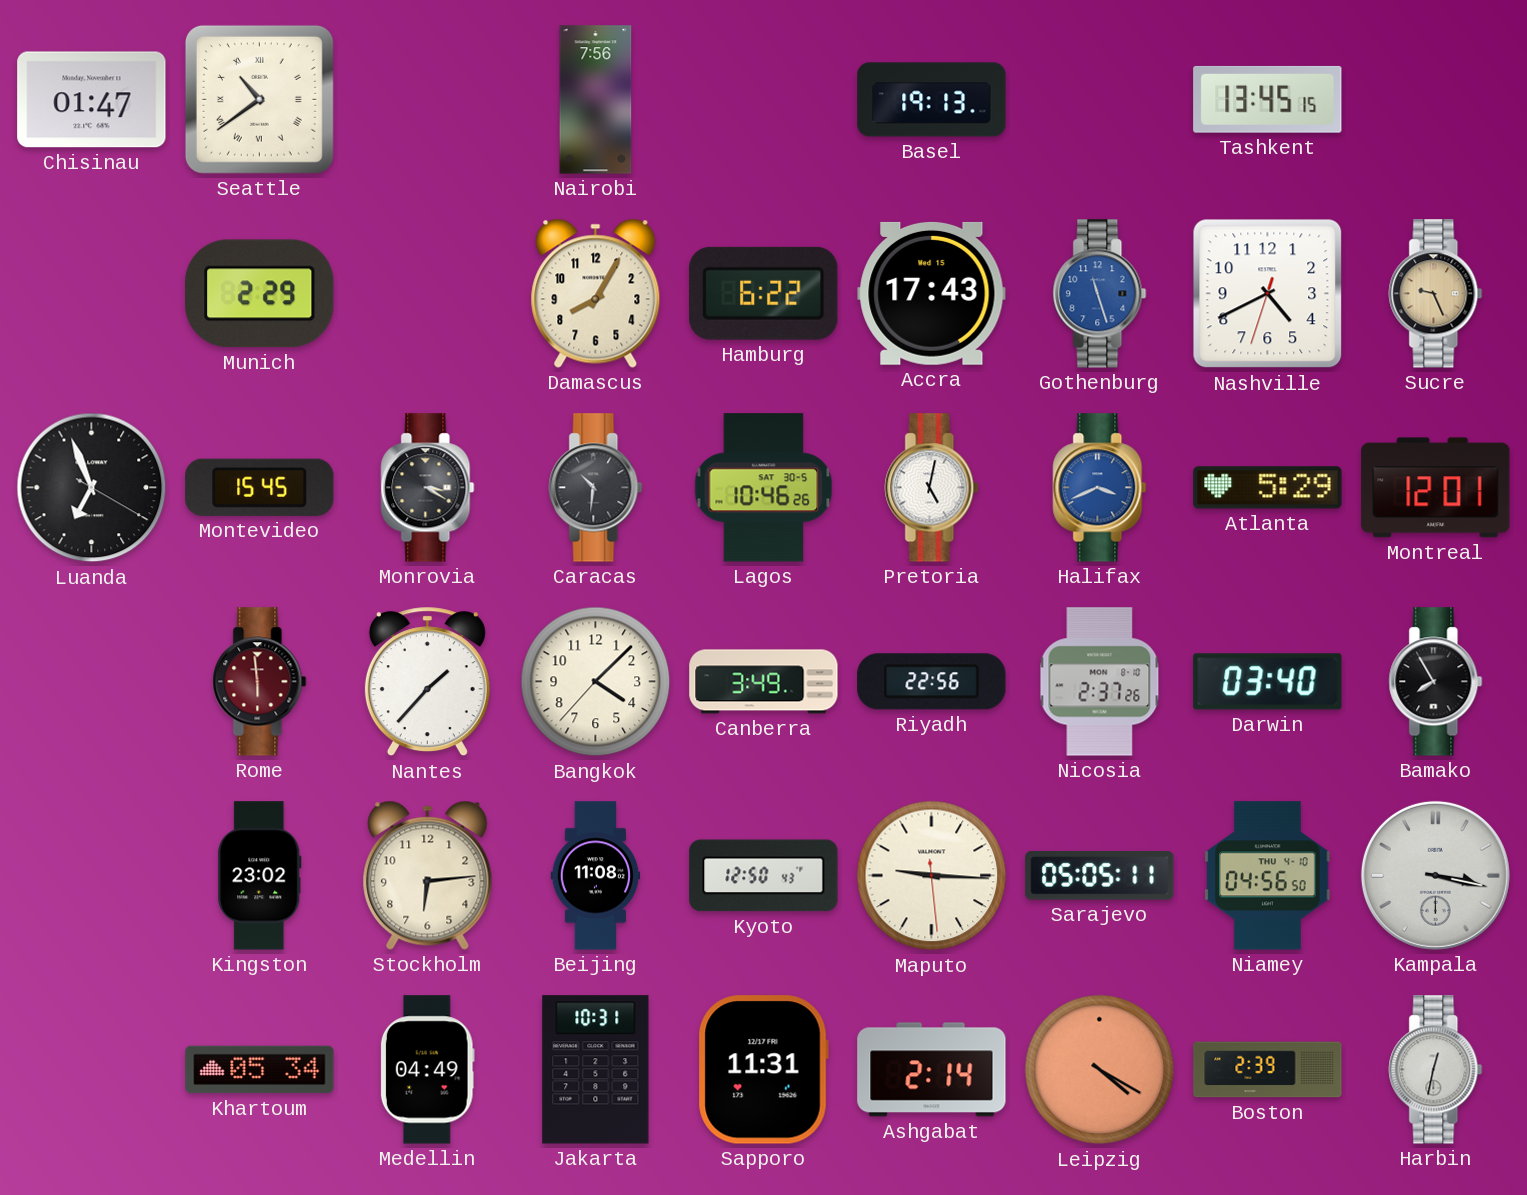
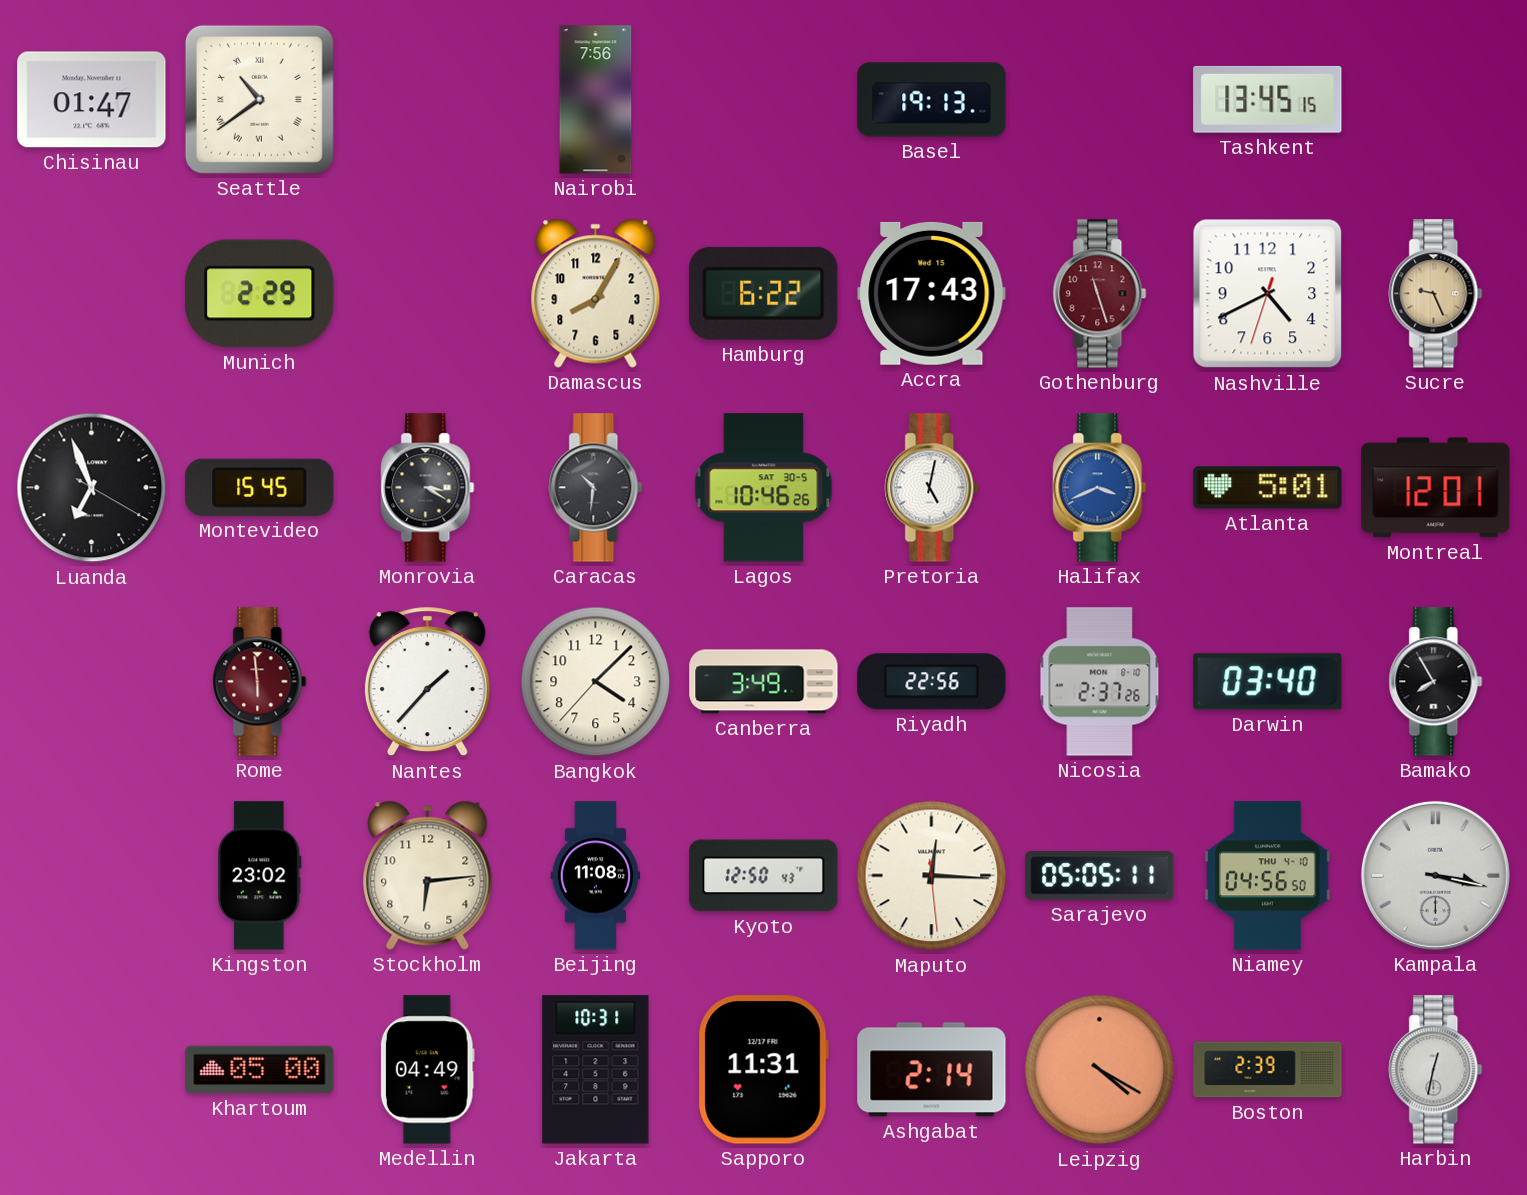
Gothenburg dial: blue -> burgundy (1100, 294)
Atlanta: 5:29 -> 5:01 (1268, 488)
Maputo: 9:15 -> 12:15 (932, 876)
Khartoum: 05:34 -> 05:00 (260, 1070)
